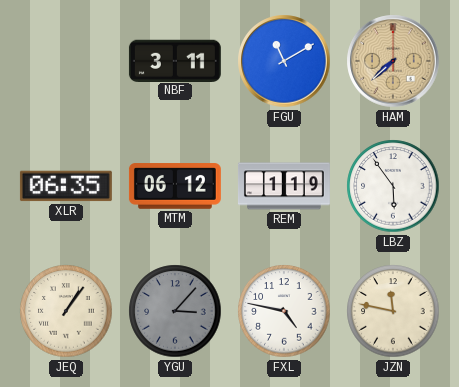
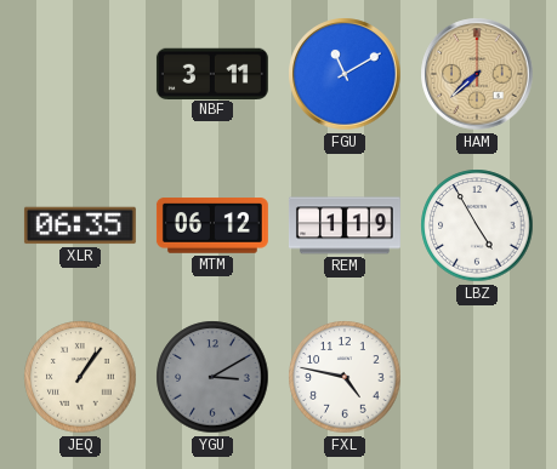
LBZ: 5:54 -> 4:55 (477, 225)
YGU: 3:07 -> 3:10 (212, 377)
JZN: 11:47 -> none (393, 311)
